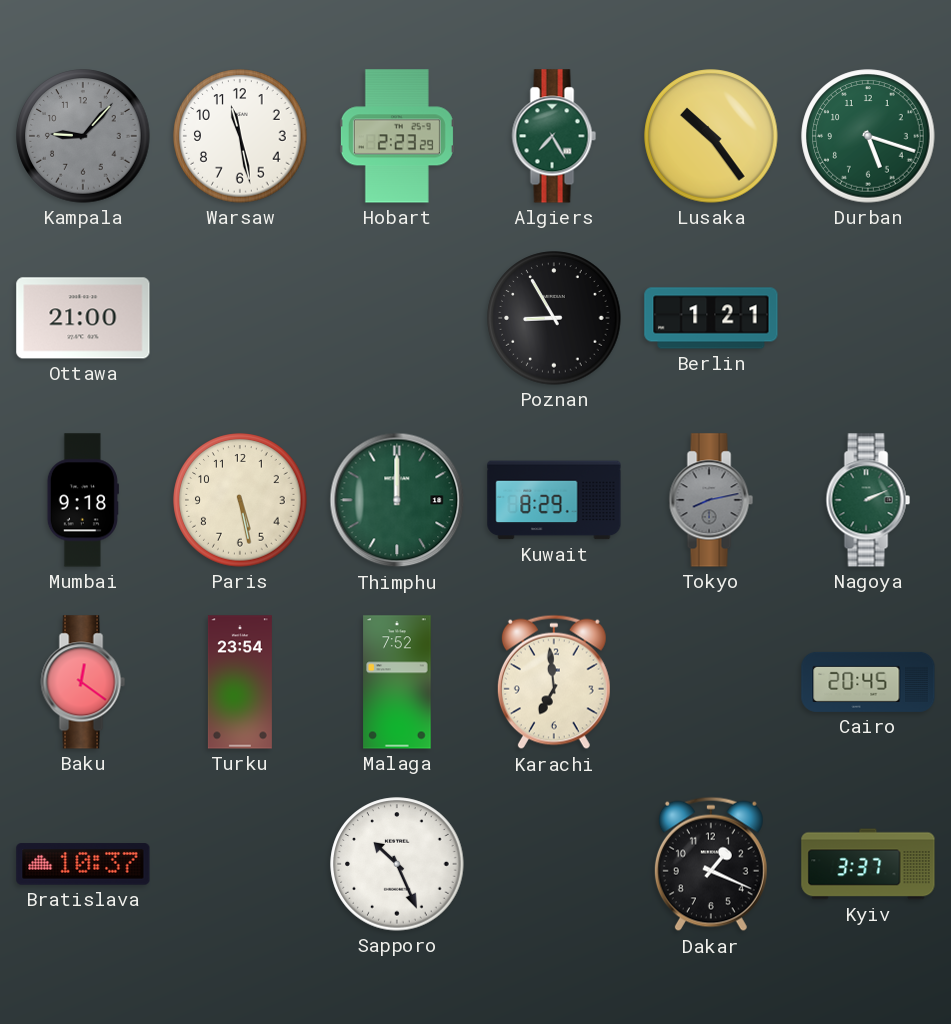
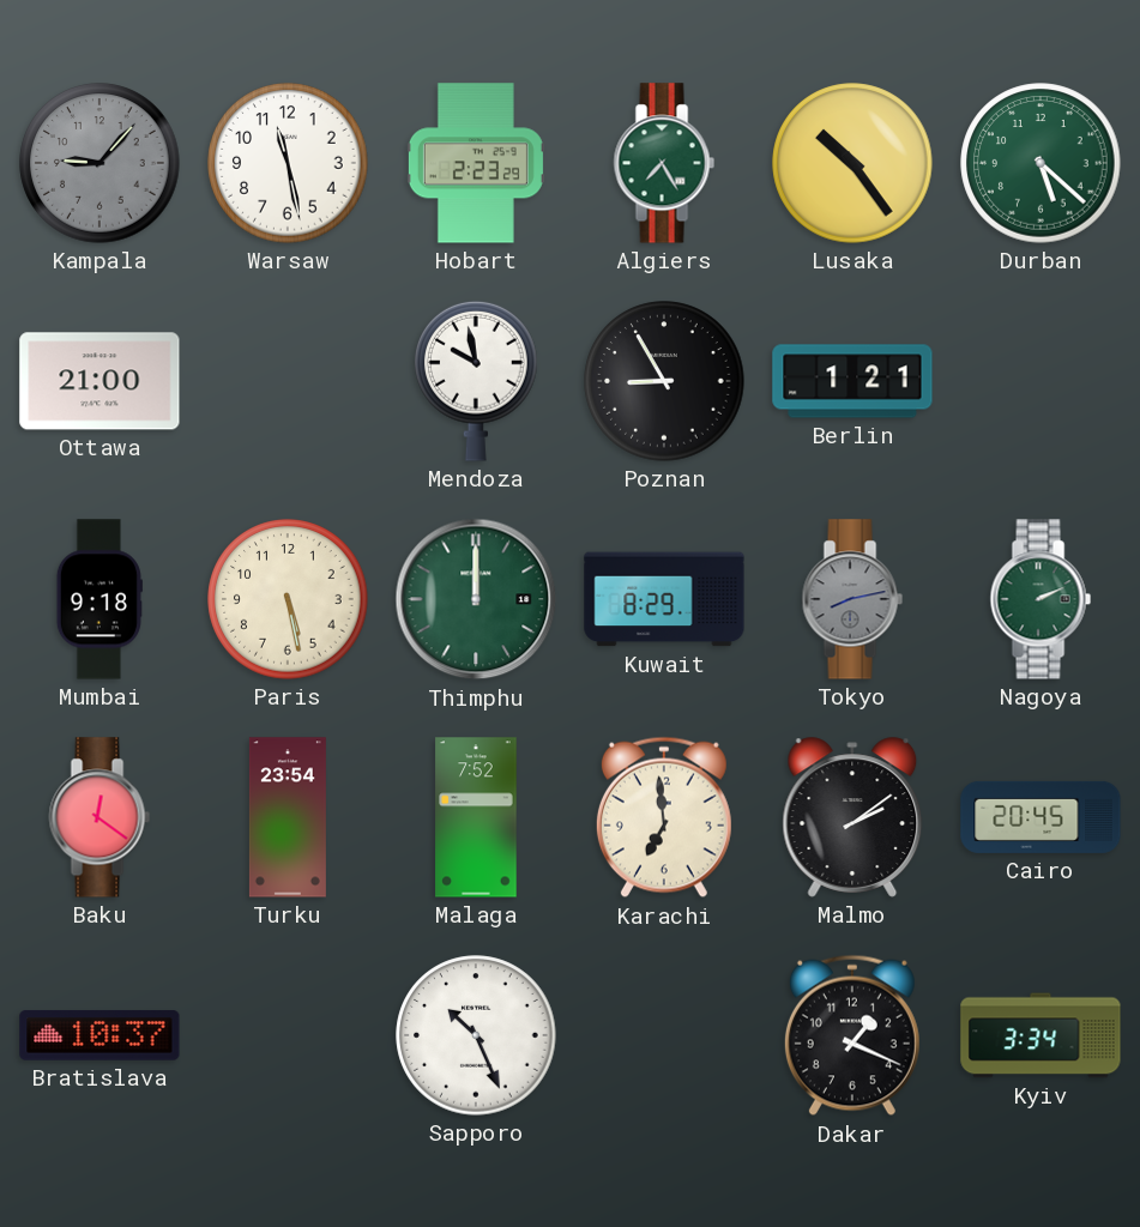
Durban: 5:18 -> 5:22 (1041, 163)
Mendoza: none -> 9:58 (477, 381)
Malmo: none -> 2:09 (852, 817)
Kyiv: 3:37 -> 3:34 (1041, 1035)
